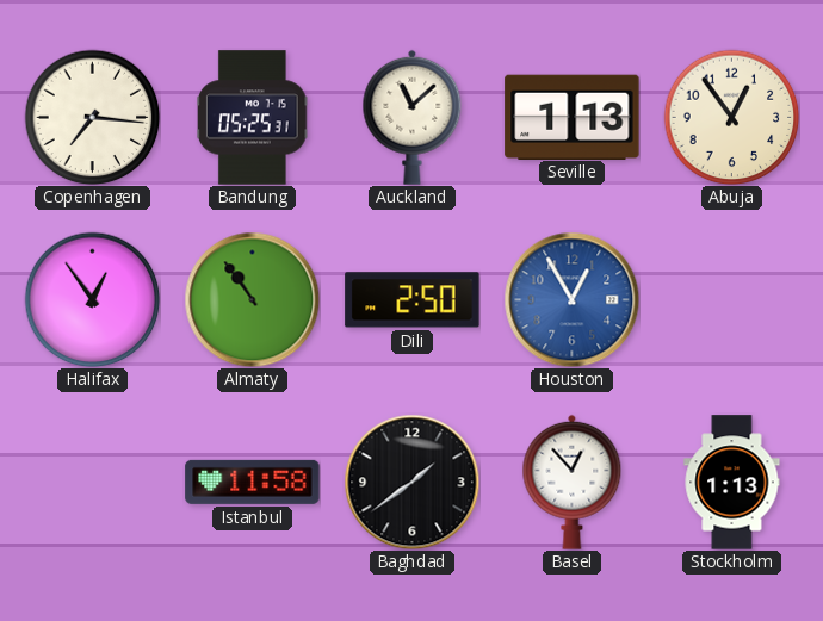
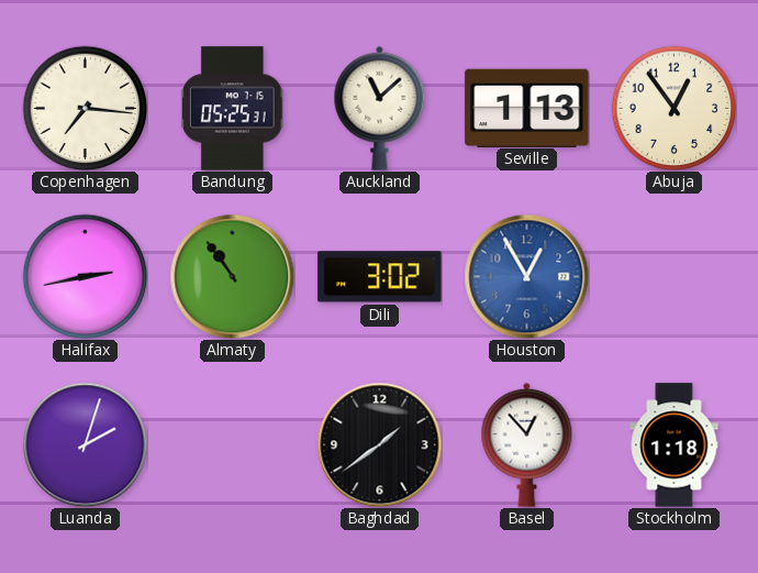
Halifax: 12:54 -> 2:43 (85, 276)
Dili: 2:50 -> 3:02 (380, 277)
Luanda: none -> 2:03 (85, 444)
Istanbul: 11:58 -> none (253, 482)
Stockholm: 1:13 -> 1:18 (675, 445)
